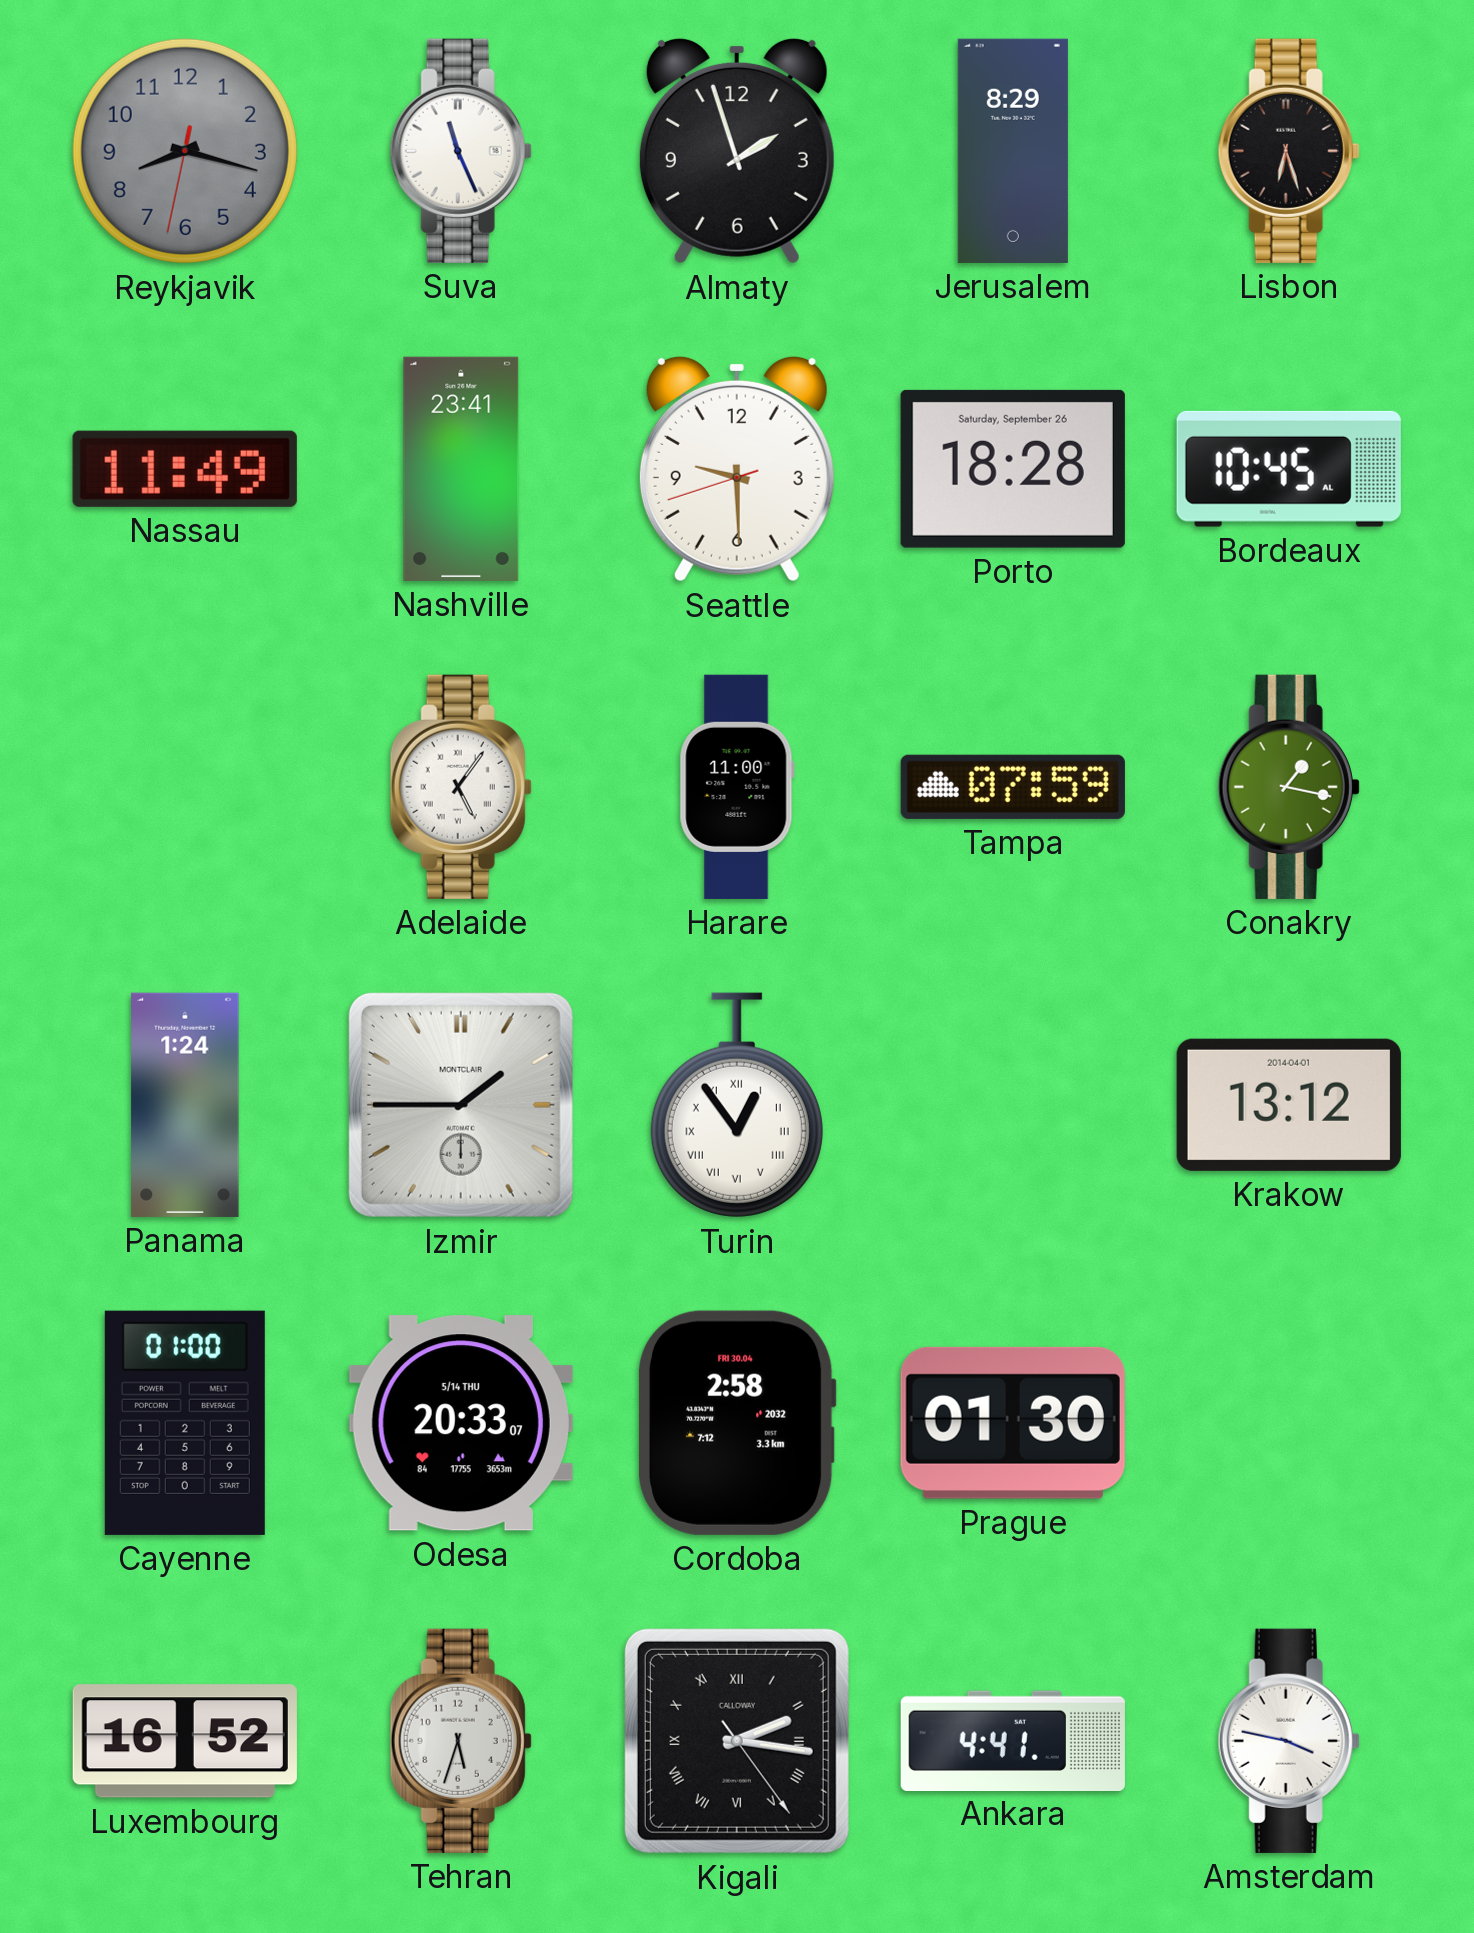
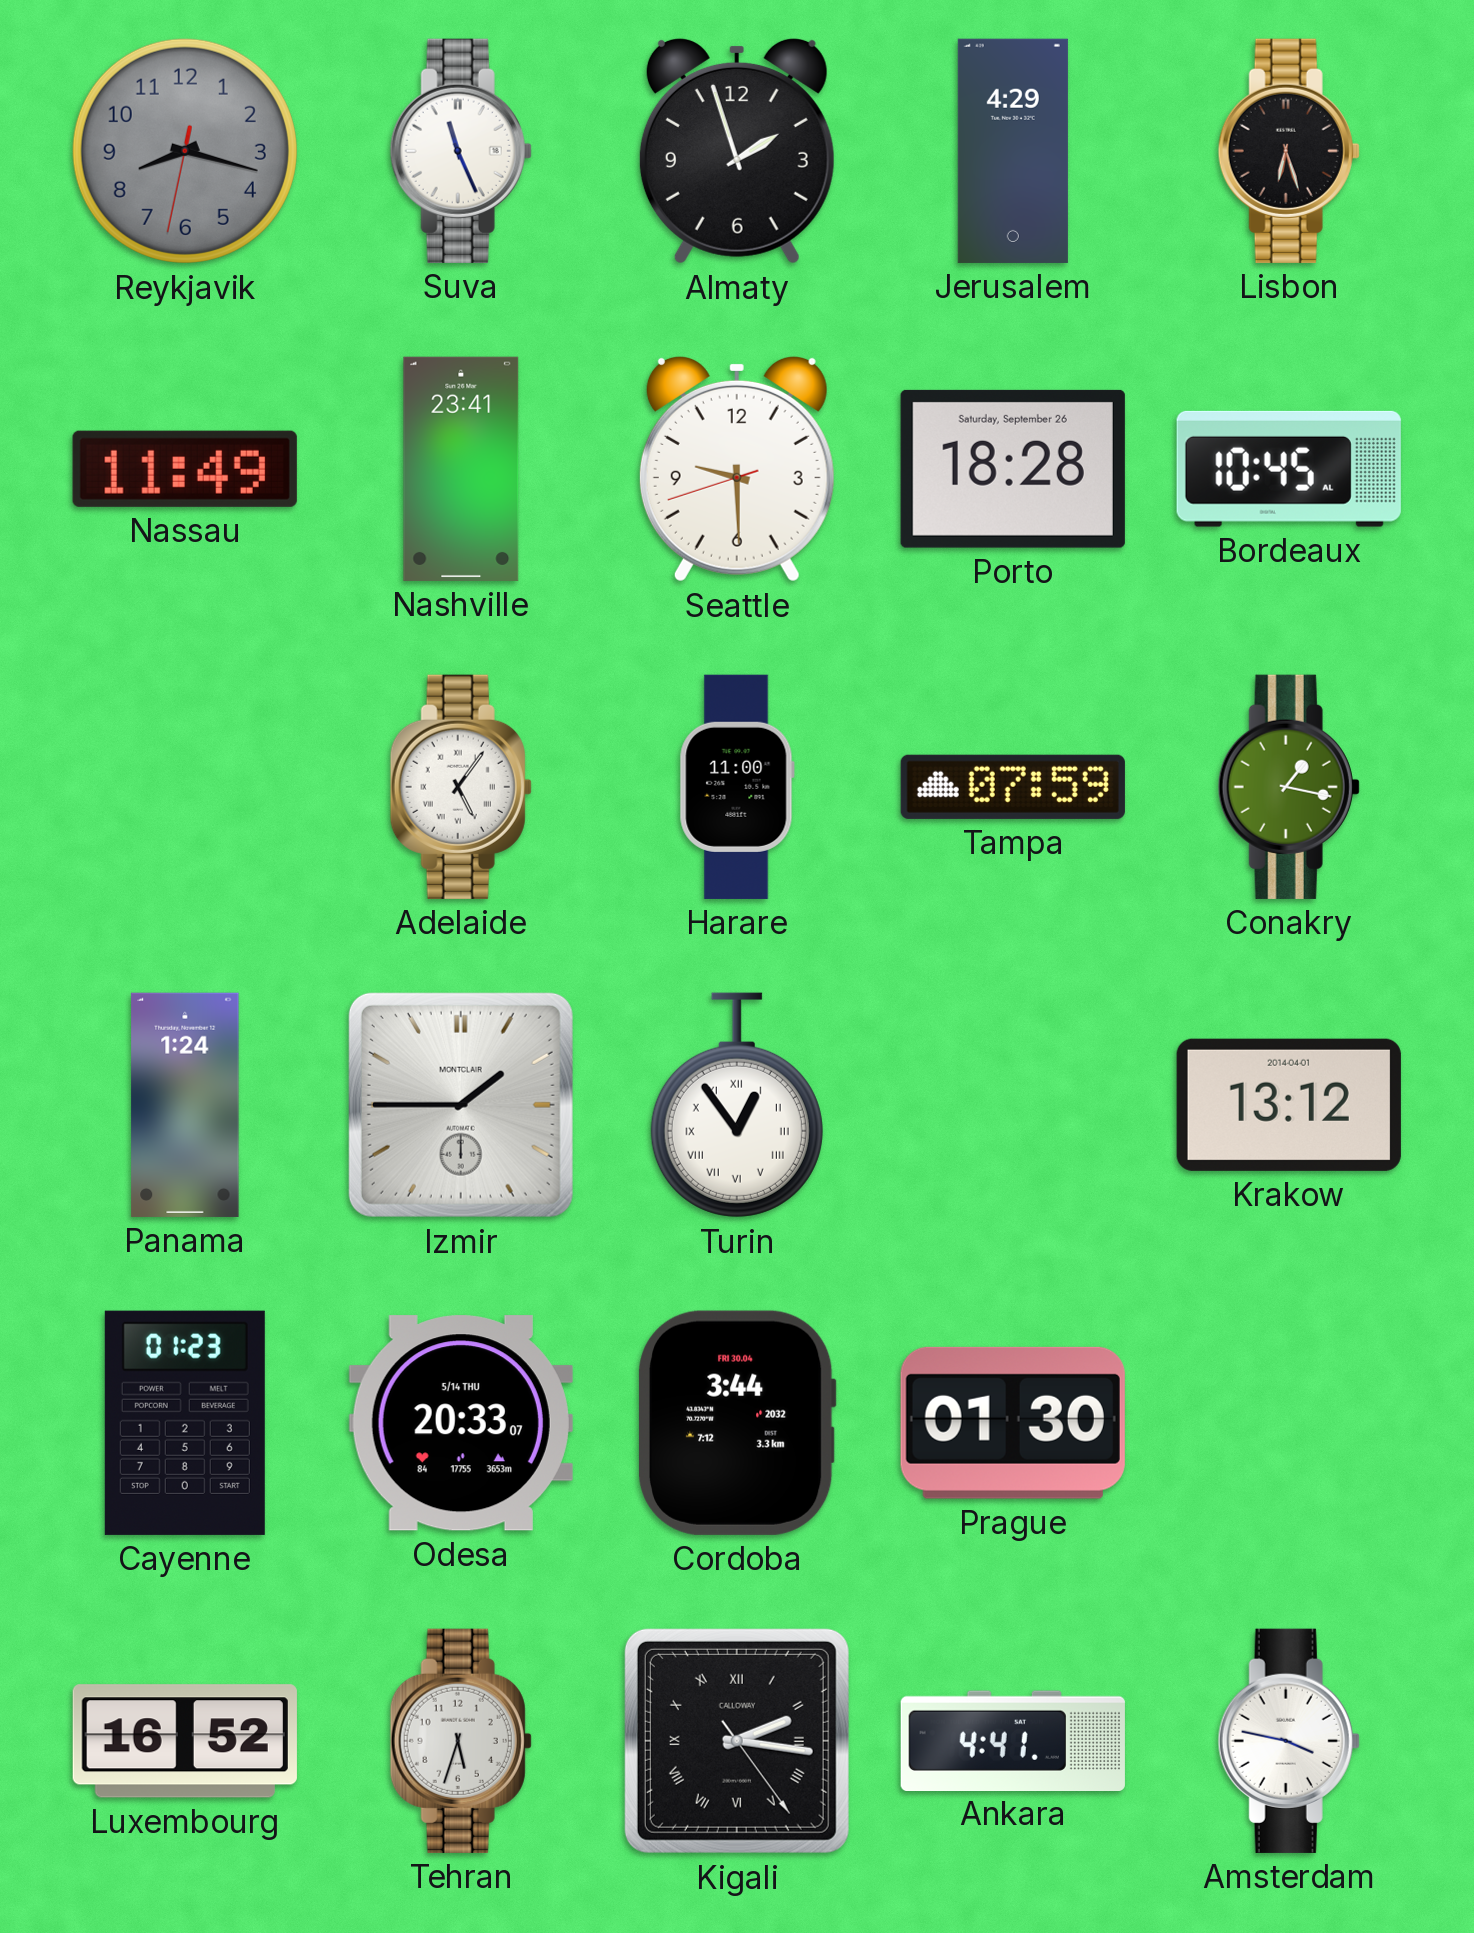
Jerusalem: 8:29 -> 4:29 (1013, 151)
Cayenne: 01:00 -> 01:23 (185, 1423)
Cordoba: 2:58 -> 3:44 (737, 1423)
